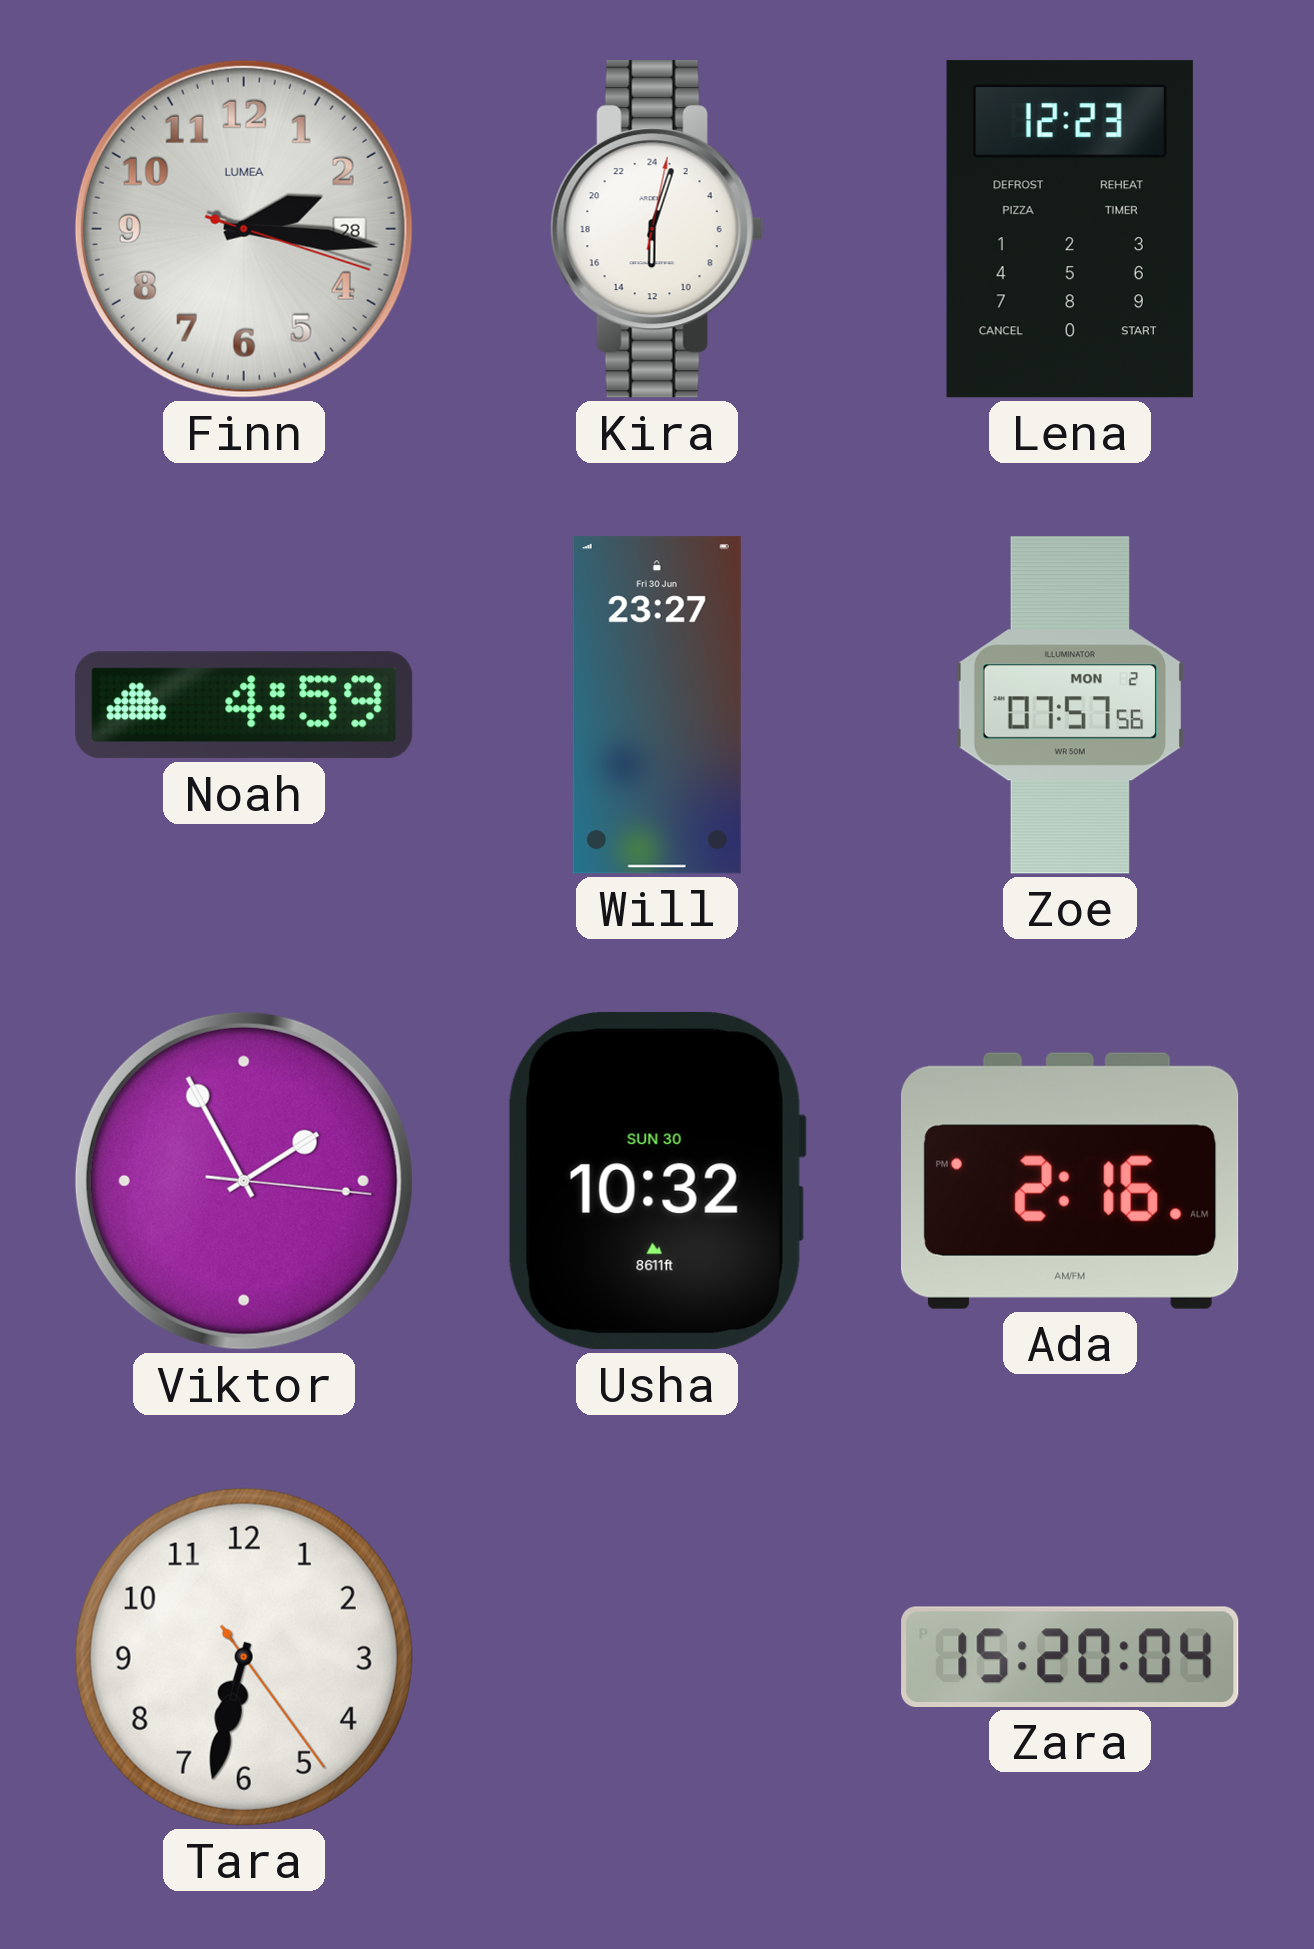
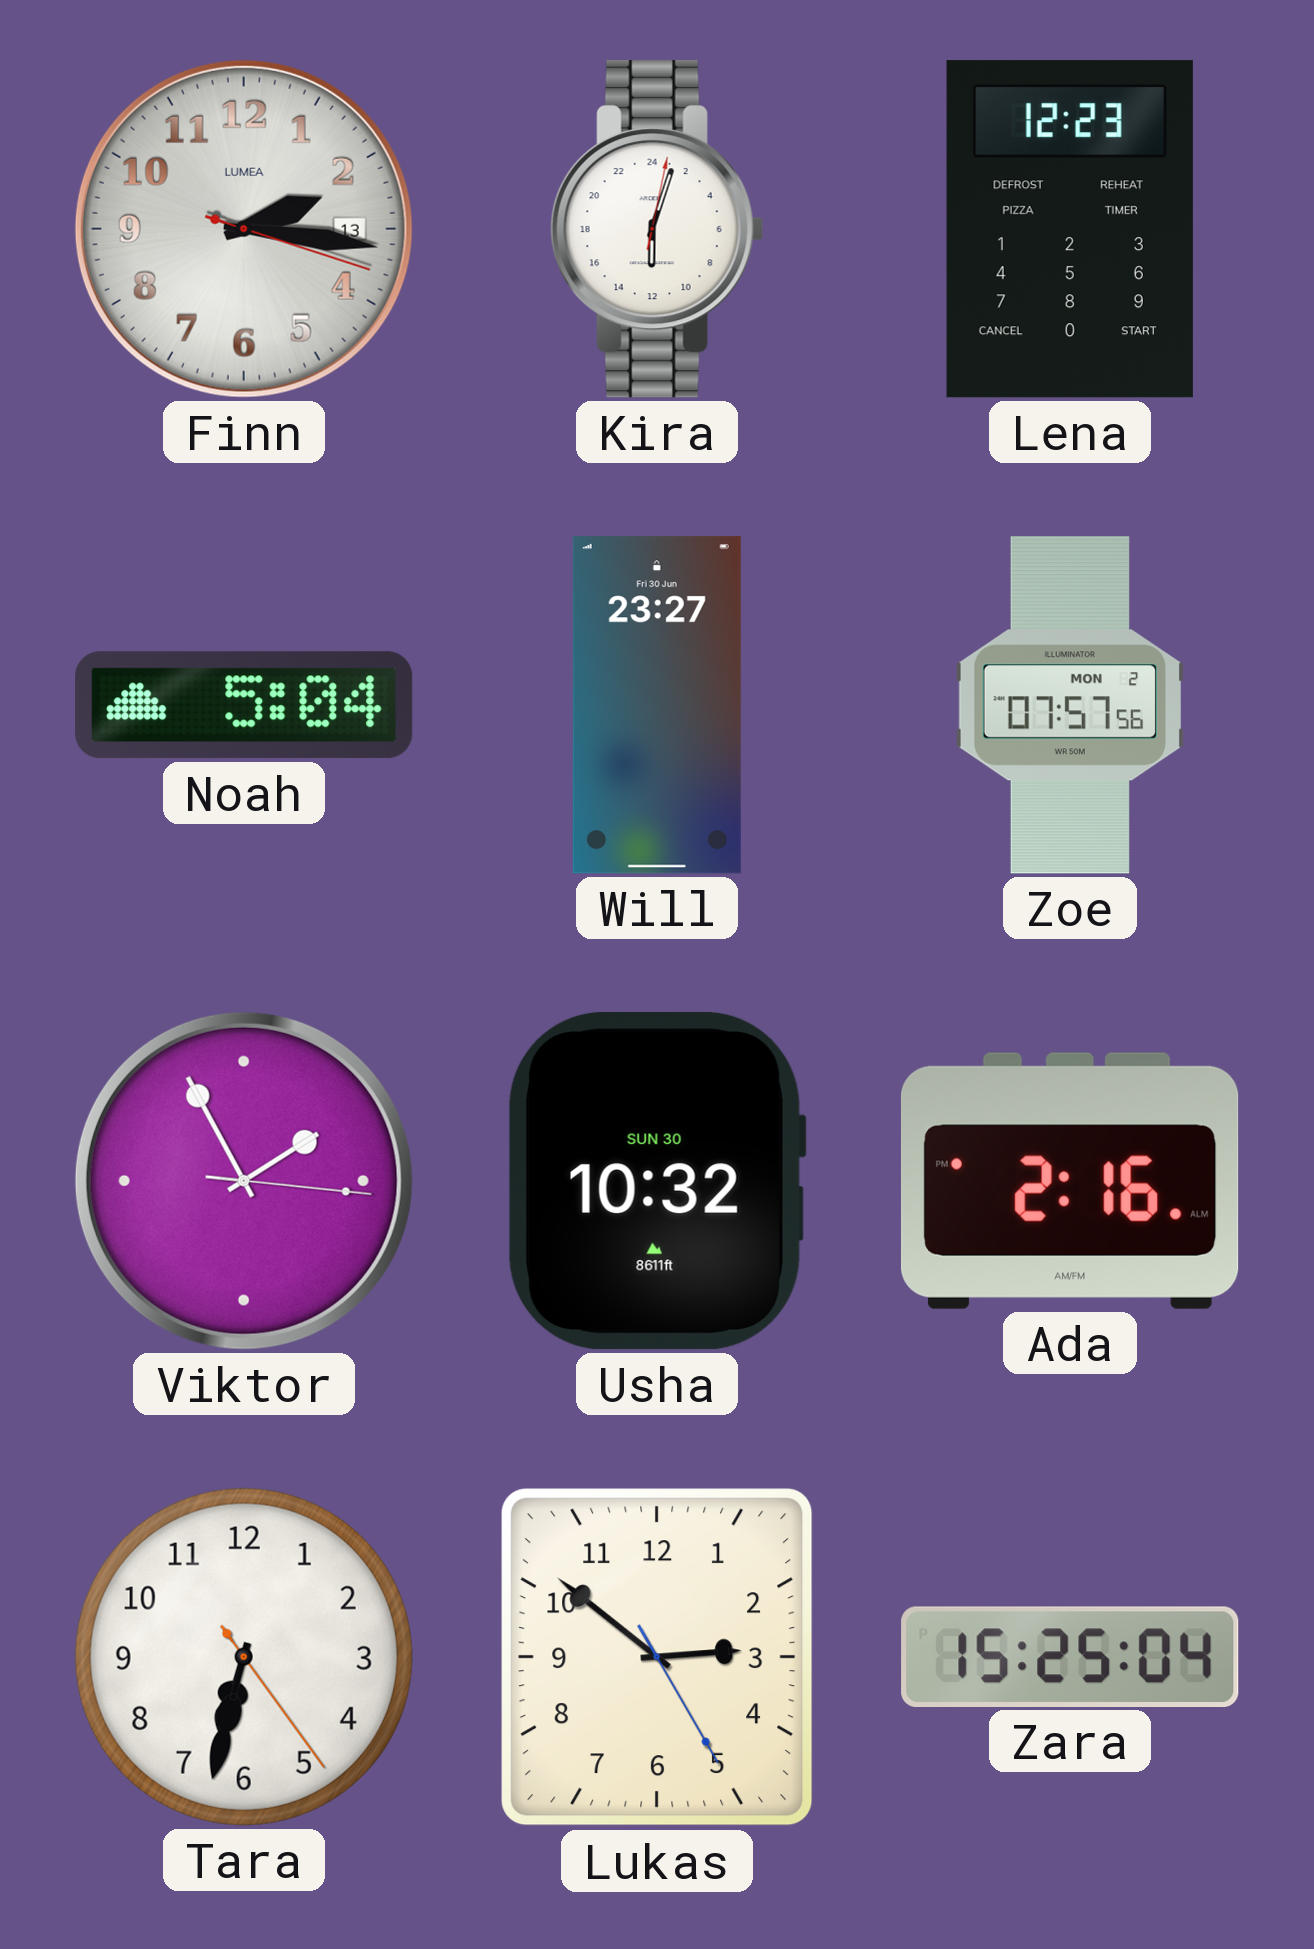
Finn date: 28 -> 13 (244, 229)
Noah: 4:59 -> 5:04 (244, 705)
Lukas: none -> 2:51 (657, 1657)
Zara: 15:20 -> 15:25 (1070, 1657)
